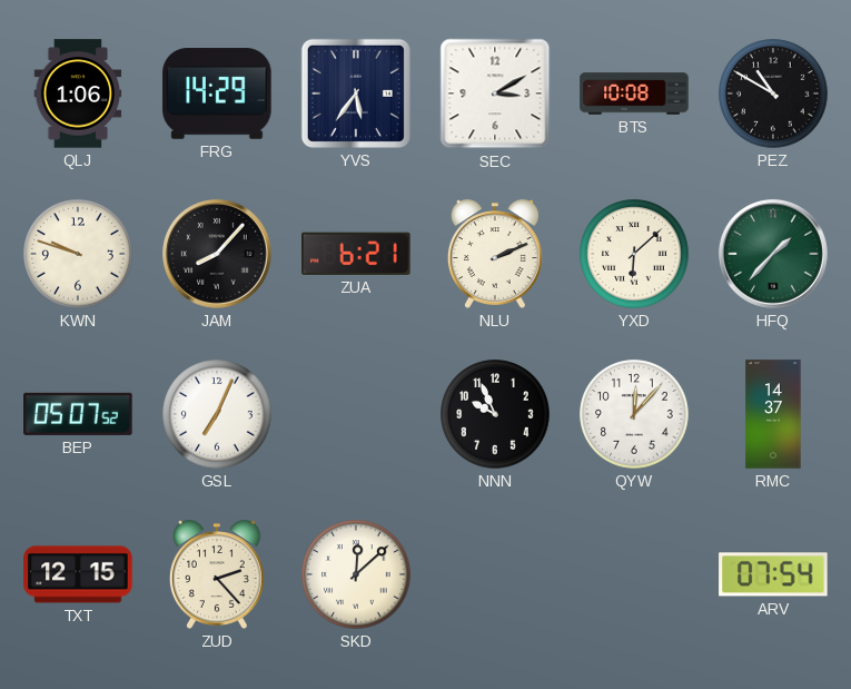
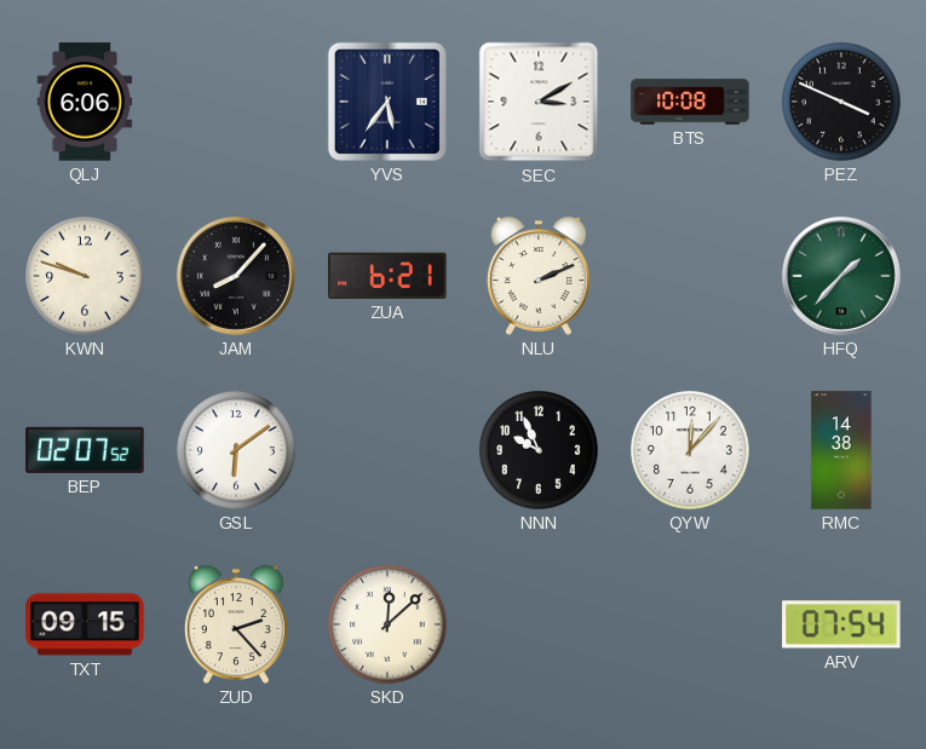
QLJ: 1:06 -> 6:06 (85, 102)
FRG: 14:29 -> none (217, 93)
PEZ: 10:50 -> 3:49 (841, 102)
YXD: 6:08 -> none (634, 254)
BEP: 05:07 -> 02:07 (85, 450)
GSL: 7:04 -> 6:09 (236, 450)
RMC: 14:37 -> 14:38 (841, 450)
TXT: 12:15 -> 09:15 (85, 624)
